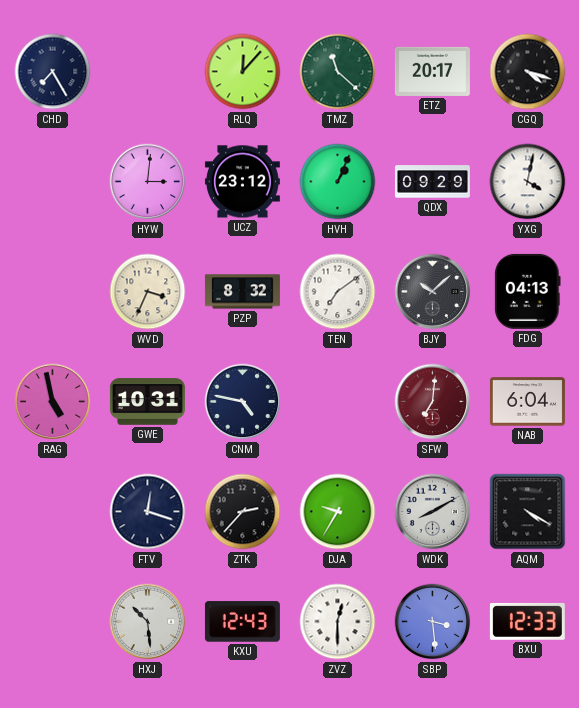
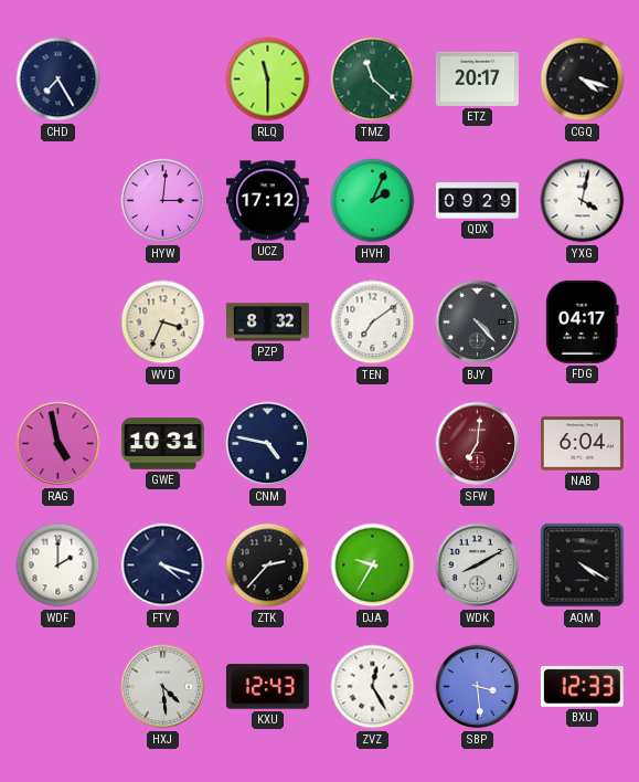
RLQ: 12:07 -> 11:30 (268, 80)
UCZ: 23:12 -> 17:12 (267, 201)
HVH: 1:04 -> 2:04 (373, 201)
BJY: 10:08 -> 4:23 (478, 323)
FDG: 04:13 -> 04:17 (583, 321)
WDF: none -> 2:00 (58, 566)
FTV: 12:18 -> 4:18 (163, 566)
HXJ: 10:29 -> 4:29 (163, 687)
ZVZ: 12:30 -> 12:25 (373, 687)
